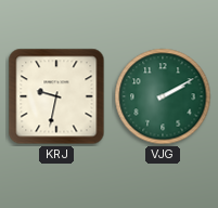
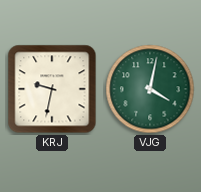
VJG: 2:10 -> 4:02 (150, 89)
